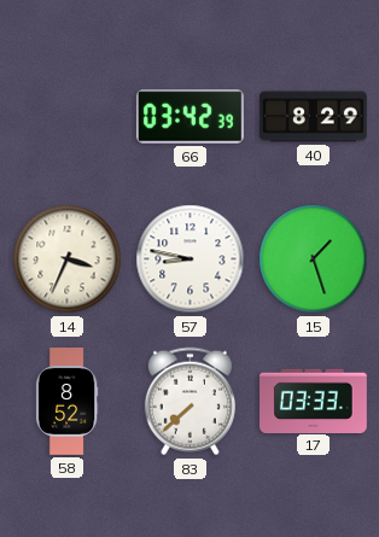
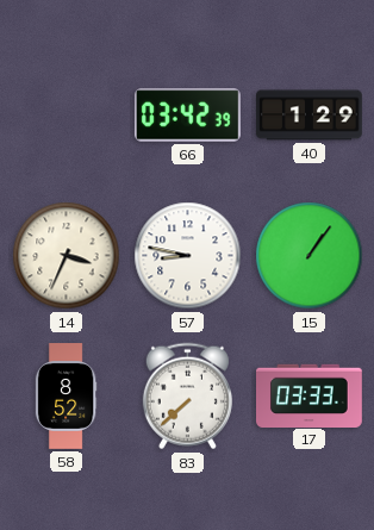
40: 8:29 -> 1:29 (310, 116)
15: 1:27 -> 1:06 (310, 256)
